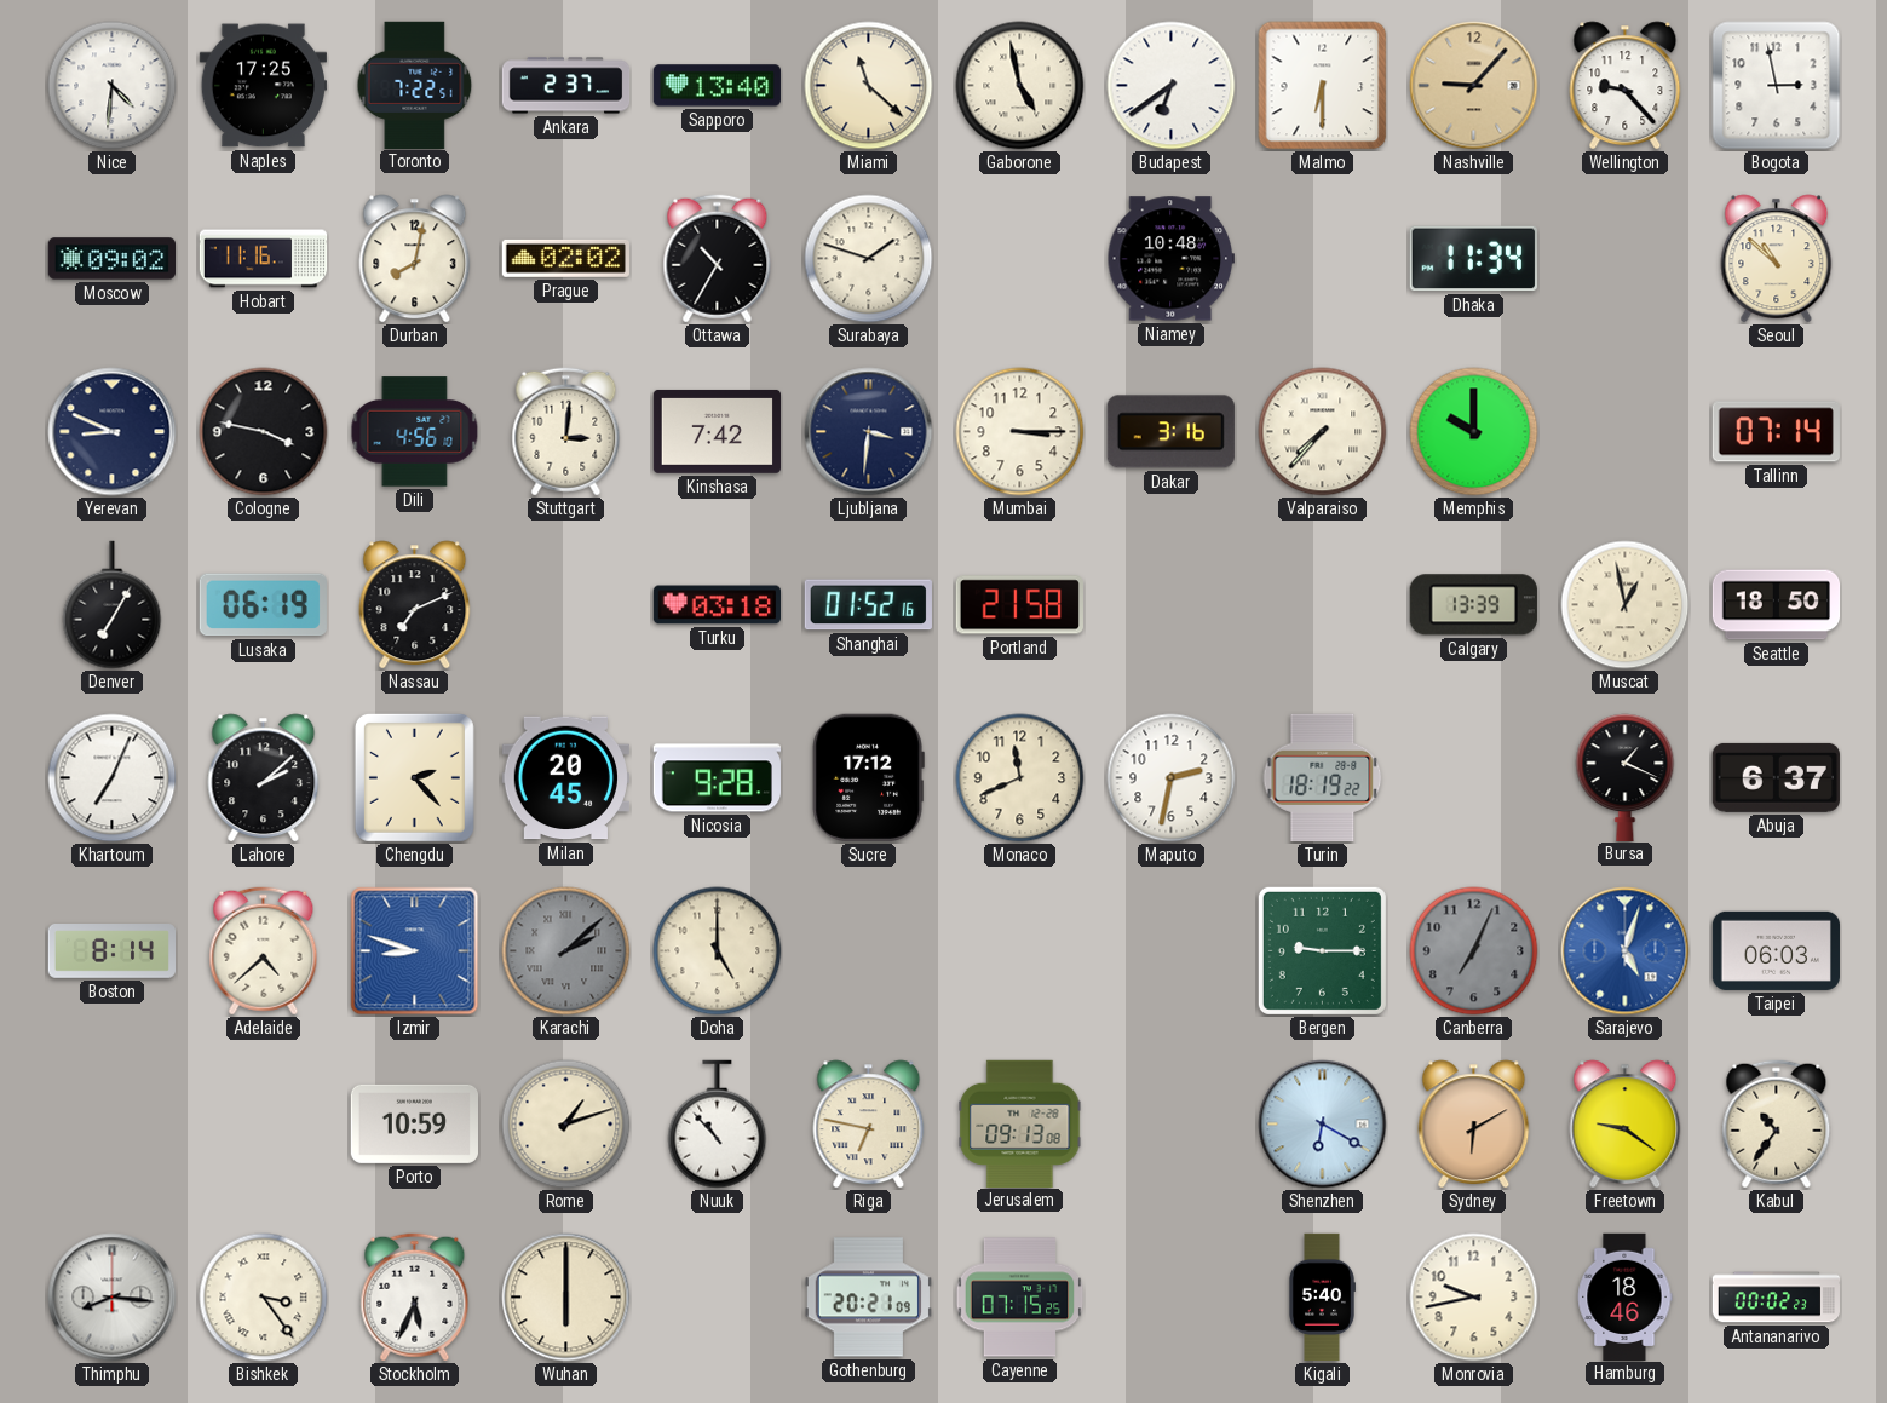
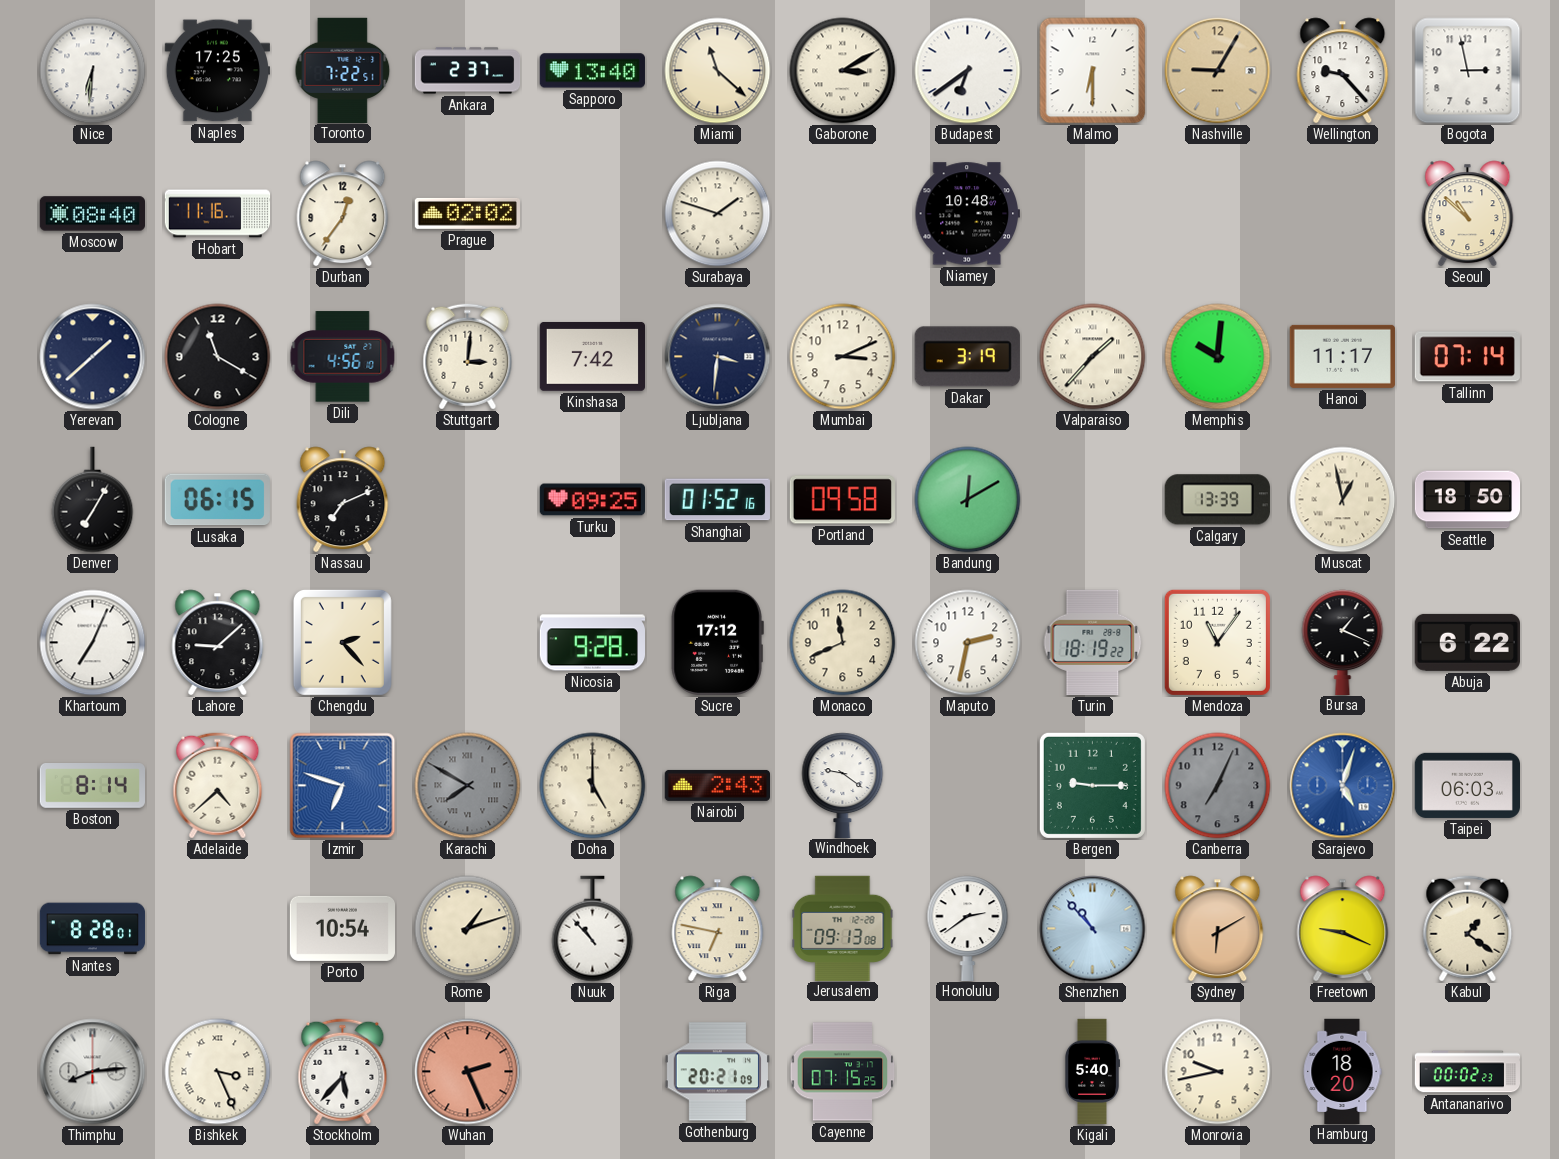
Nice: 4:31 -> 6:31 (93, 71)
Gaborone: 4:58 -> 3:10 (843, 71)
Nashville: 9:07 -> 9:05 (1218, 71)
Moscow: 09:02 -> 08:40 (93, 214)
Durban: 8:02 -> 12:36 (343, 214)
Ottawa: 10:35 -> none (718, 259)
Dhaka: 11:34 -> none (1473, 259)
Yerevan: 8:49 -> 1:38 (93, 357)
Cologne: 3:47 -> 11:20 (218, 357)
Mumbai: 3:15 -> 3:11 (843, 357)
Dakar: 3:16 -> 3:19 (967, 357)
Valparaiso: 7:37 -> 1:37 (1093, 357)
Memphis: 10:00 -> 10:01 (1218, 357)
Hanoi: none -> 11:17 (1342, 356)
Lusaka: 06:19 -> 06:15 (217, 500)
Turku: 03:18 -> 09:25 (592, 500)
Portland: 21:58 -> 09:58 (842, 500)
Bandung: none -> 12:10 (968, 500)
Lahore: 2:08 -> 9:08 (218, 643)
Milan: 20:45 -> none (565, 778)
Mendoza: none -> 11:06 (1217, 642)
Abuja: 6:37 -> 6:22 (1467, 642)
Izmir: 8:48 -> 6:48 (343, 786)
Karachi: 2:08 -> 7:50 (468, 786)
Nairobi: none -> 2:43 (717, 785)
Windhoek: none -> 9:21 (843, 785)
Nantes: none -> 8:28 (93, 929)
Porto: 10:59 -> 10:54 (342, 928)
Honolulu: none -> 2:39 (968, 928)
Shenzhen: 6:20 -> 10:53 (1093, 929)
Freetown: 9:21 -> 9:19 (1343, 929)
Kabul: 10:36 -> 1:21 (1468, 929)
Thimphu: 8:16 -> 8:14 (93, 1072)
Bishkek: 3:24 -> 3:26 (218, 1072)
Stockholm: 5:34 -> 5:37 (343, 1072)
Wuhan: 6:00 -> 2:26 (468, 1072)
Wuhan dial: cream -> salmon (468, 1072)
Hamburg: 18:46 -> 18:20 (1342, 1071)
